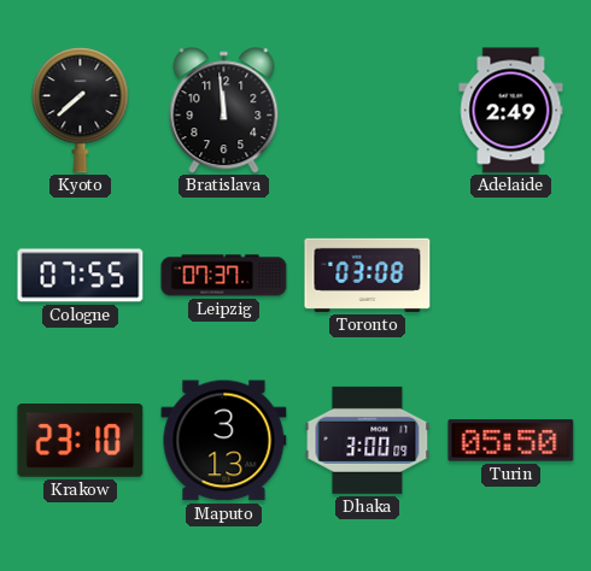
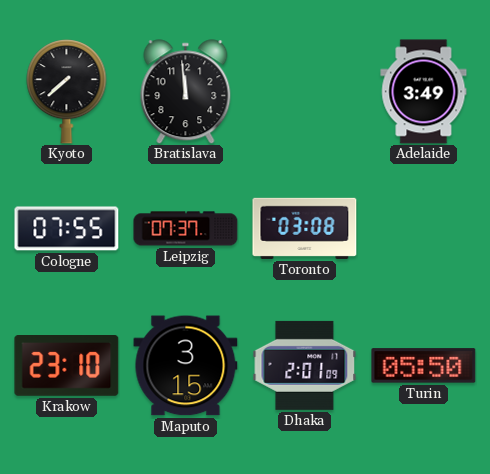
Adelaide: 2:49 -> 3:49 (424, 92)
Maputo: 3:13 -> 3:15 (186, 366)
Dhaka: 3:00 -> 2:01 (305, 365)
